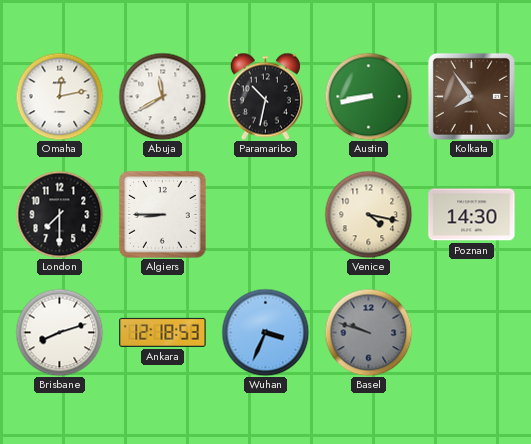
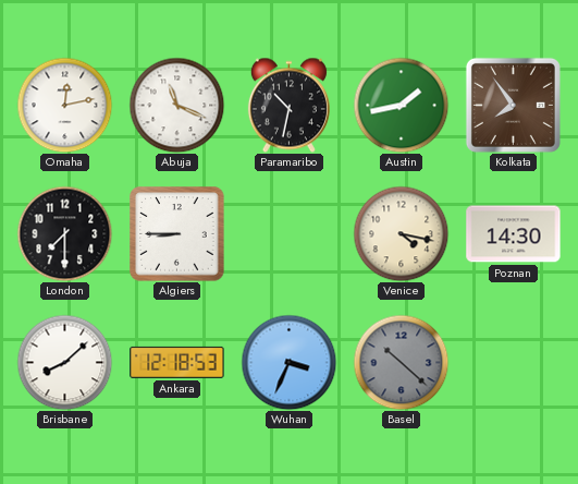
Abuja: 11:40 -> 11:19 (176, 105)
Austin: 8:43 -> 1:43 (401, 105)
Brisbane: 8:12 -> 8:08 (64, 362)
Basel: 9:48 -> 10:22 (401, 362)
